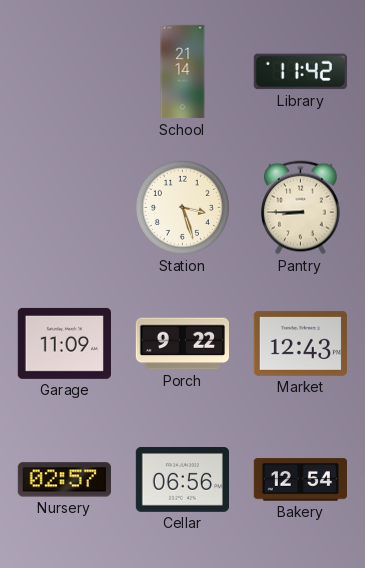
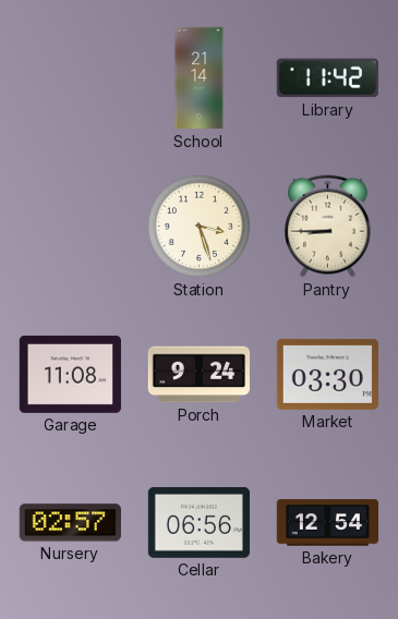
Garage: 11:09 -> 11:08 (70, 374)
Porch: 9:22 -> 9:24 (198, 375)
Market: 12:43 -> 03:30 (327, 374)
